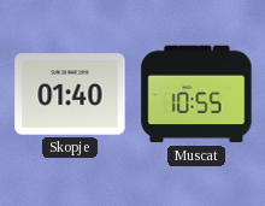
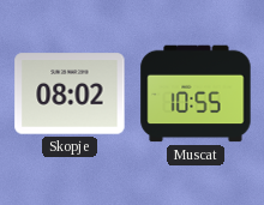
Skopje: 01:40 -> 08:02 (70, 94)
